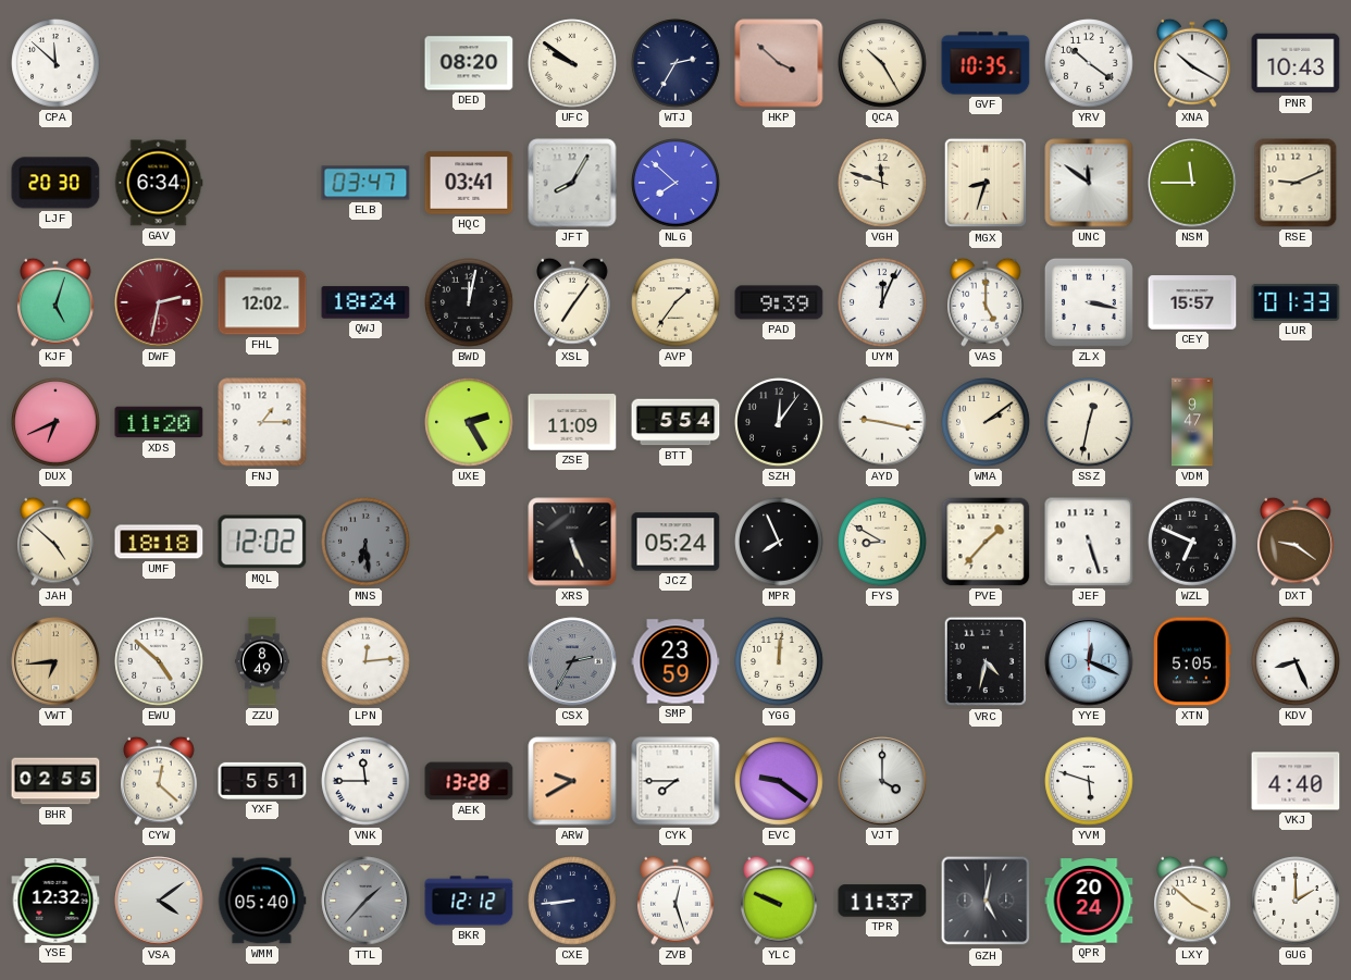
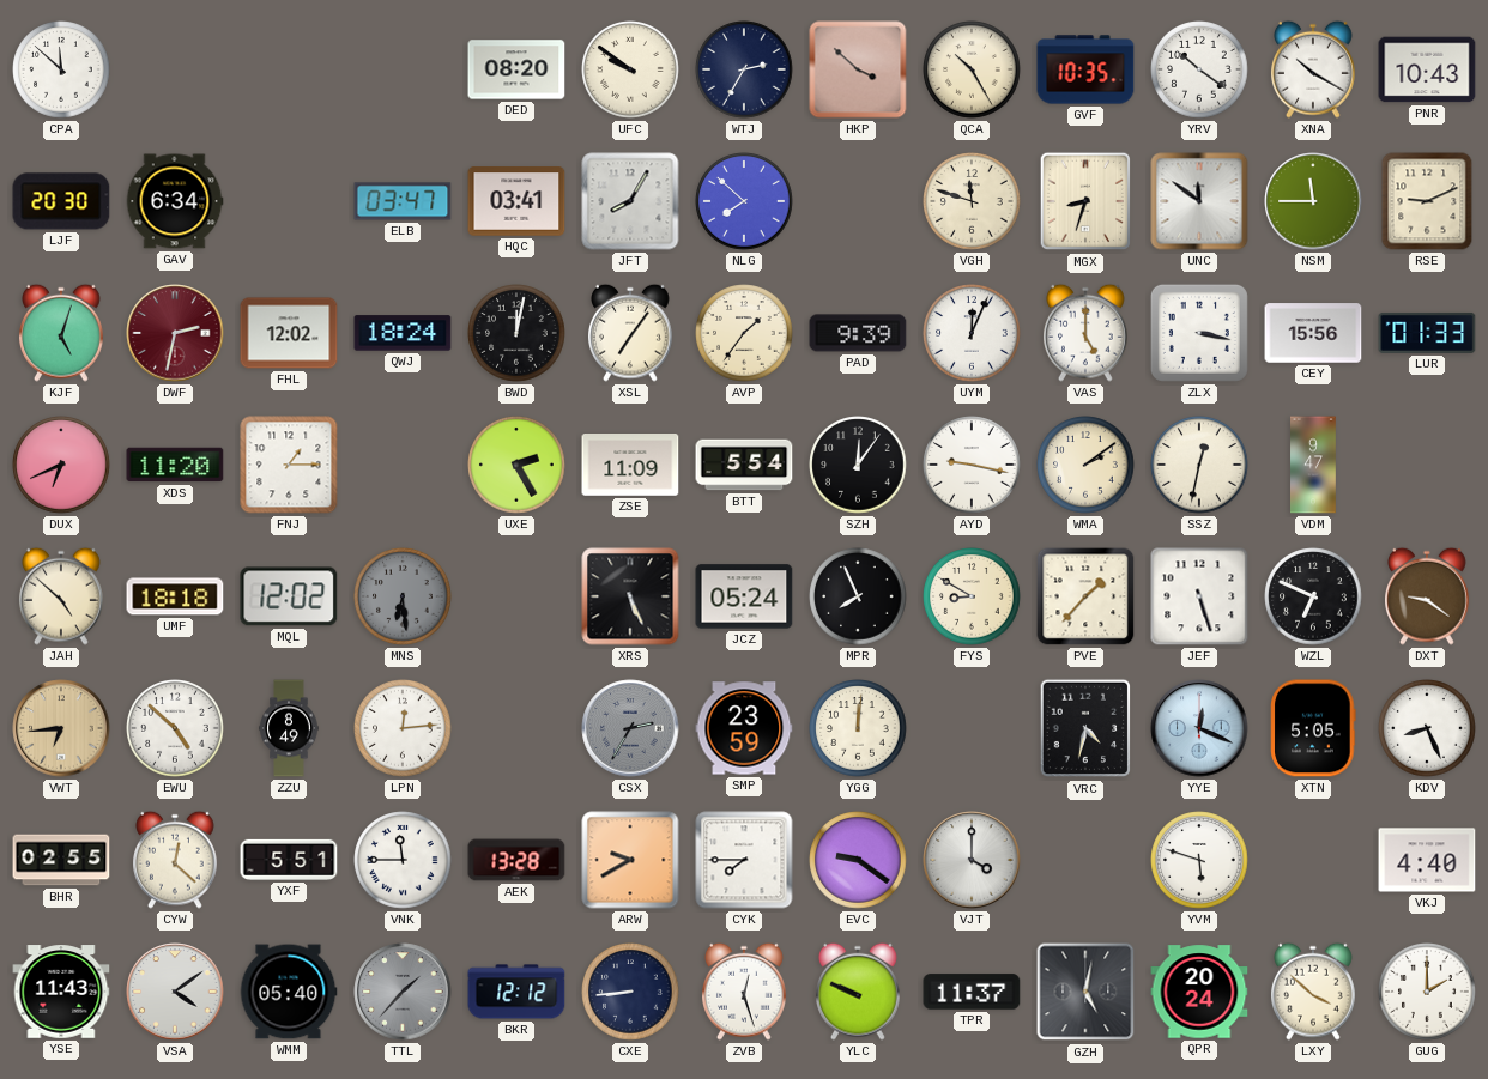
CEY: 15:57 -> 15:56 (1313, 333)
YSE: 12:32 -> 11:43 (61, 992)
